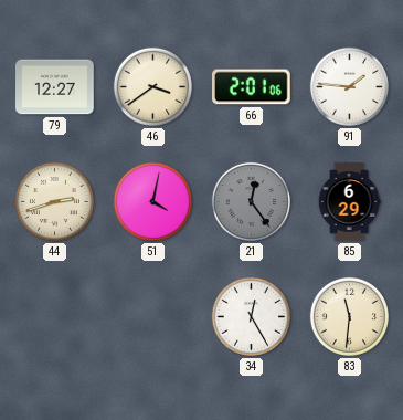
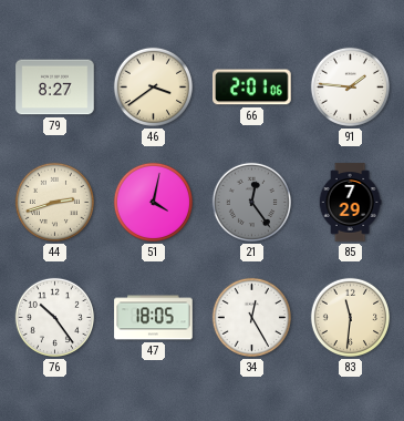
79: 12:27 -> 8:27 (55, 88)
85: 6:29 -> 7:29 (350, 203)
76: none -> 10:24 (54, 317)
47: none -> 18:05 (154, 318)
